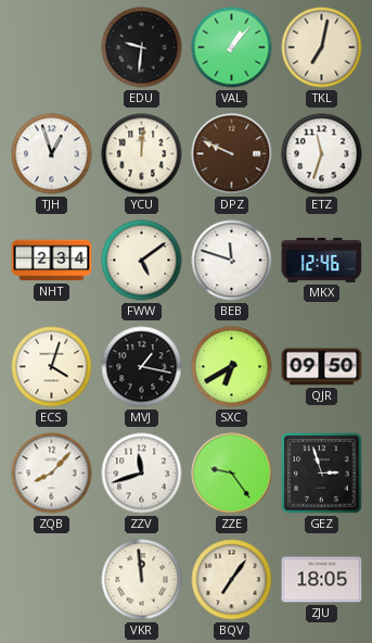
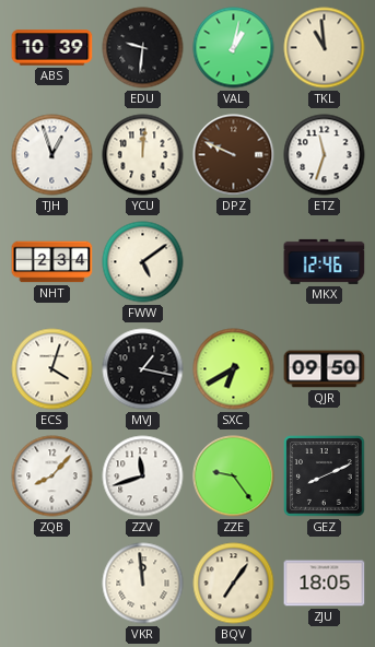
ABS: none -> 10:39 (52, 48)
VAL: 1:07 -> 1:02 (234, 48)
TKL: 7:02 -> 10:59 (325, 48)
BEB: 11:48 -> none (232, 261)
GEZ: 2:57 -> 8:11 (325, 477)
